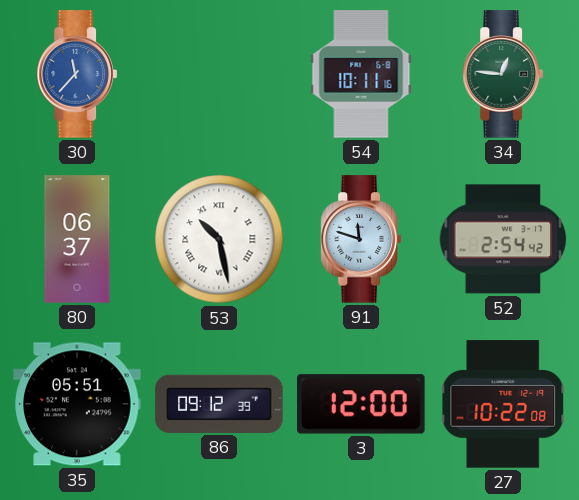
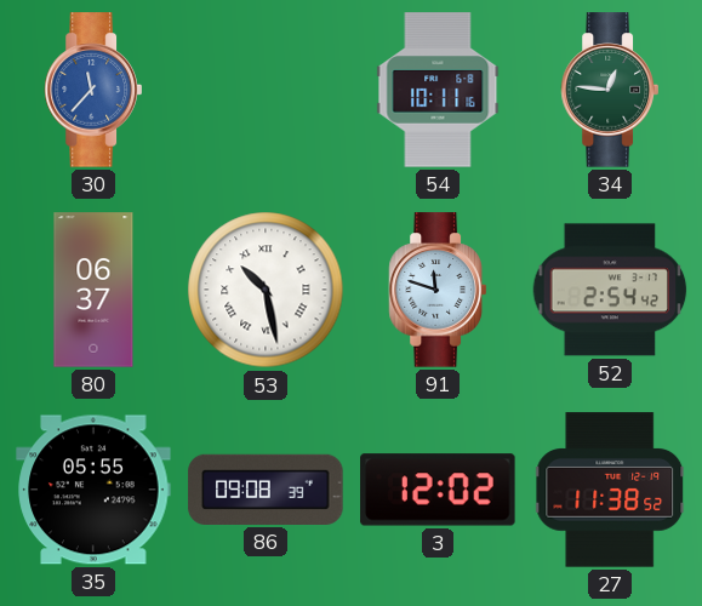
35: 05:51 -> 05:55 (93, 490)
86: 09:12 -> 09:08 (266, 490)
3: 12:00 -> 12:02 (438, 490)
27: 10:22 -> 11:38 (611, 490)
